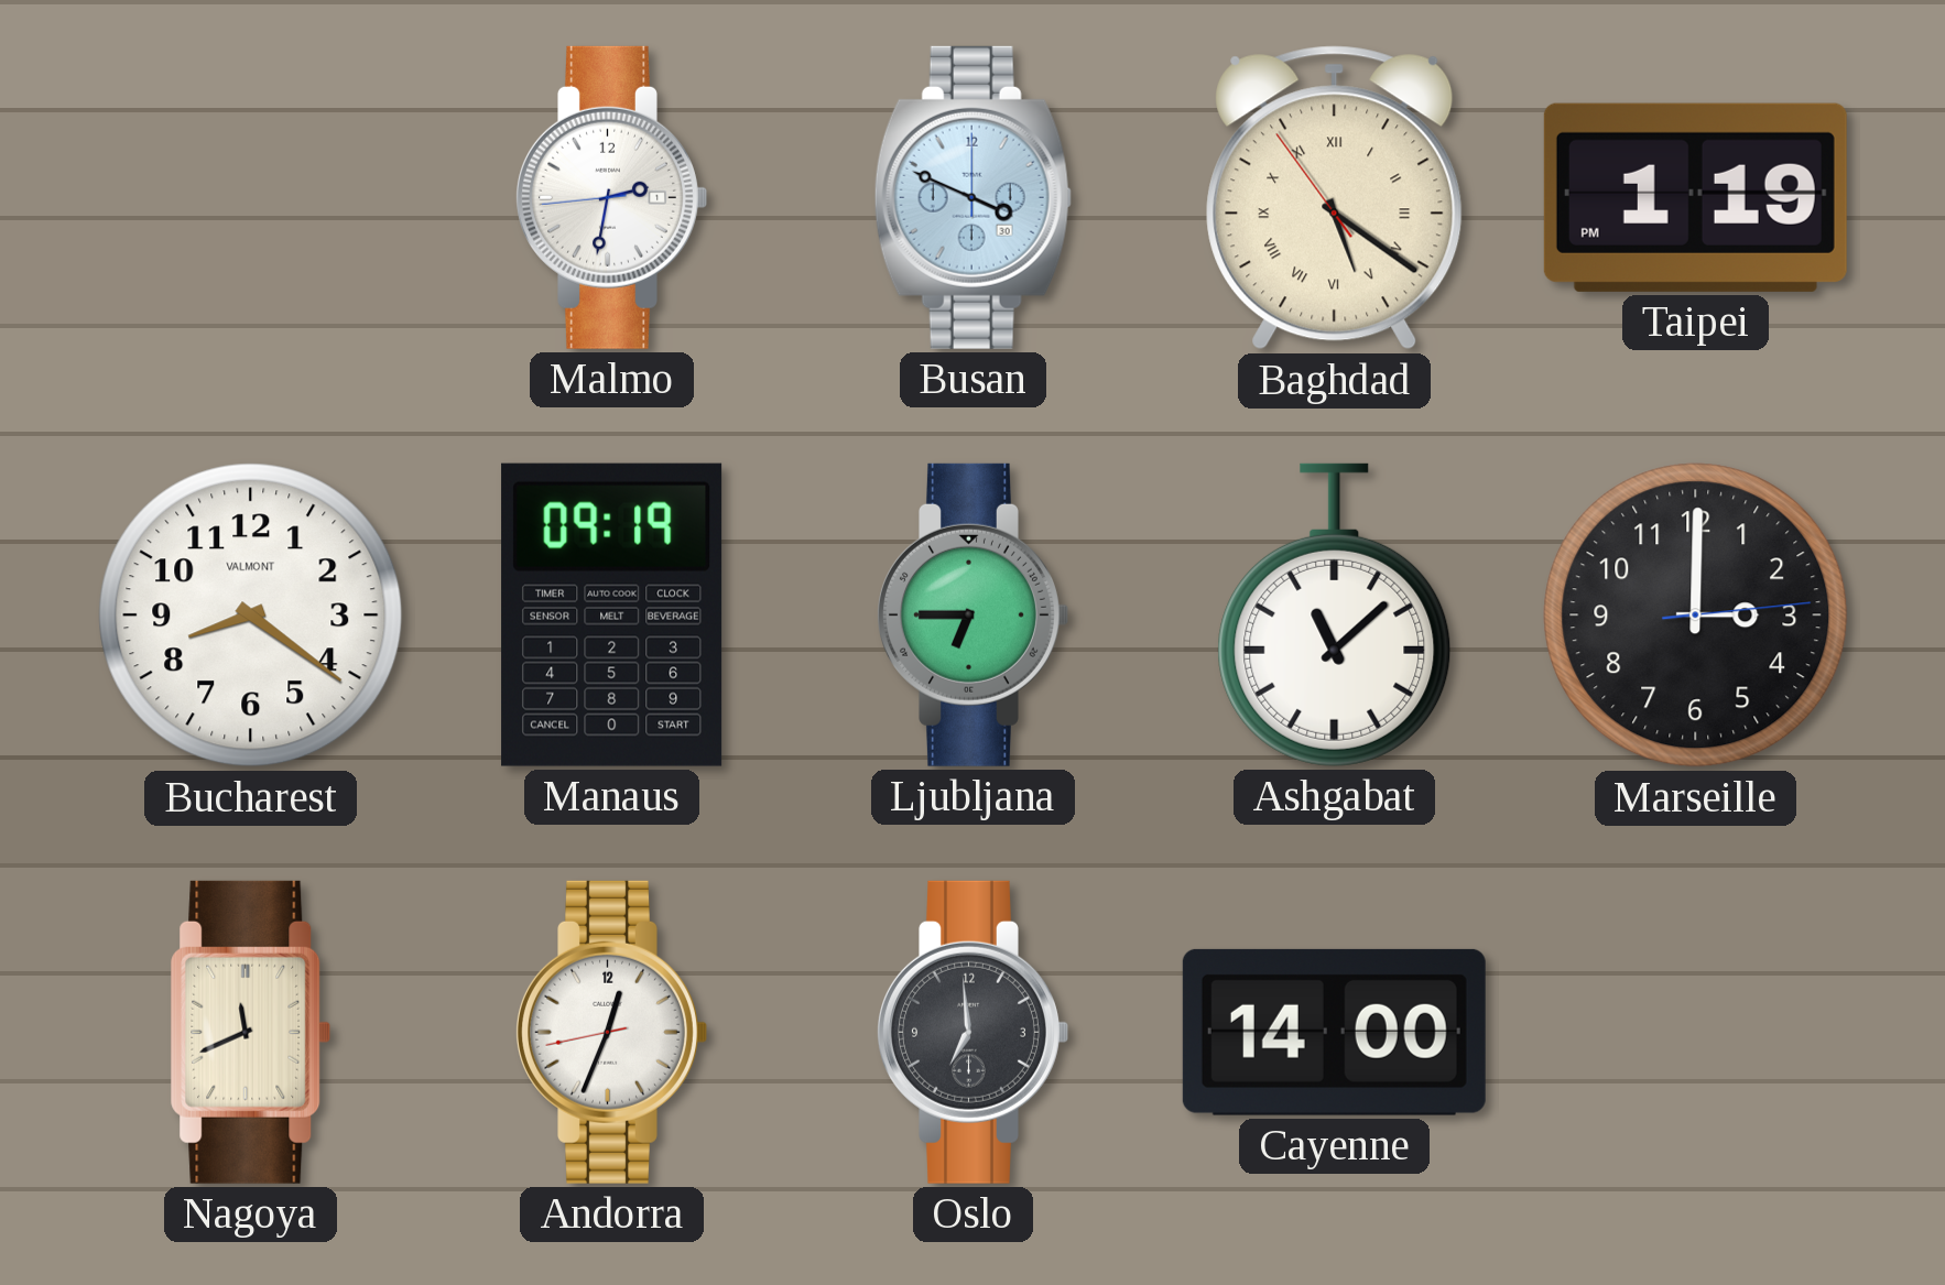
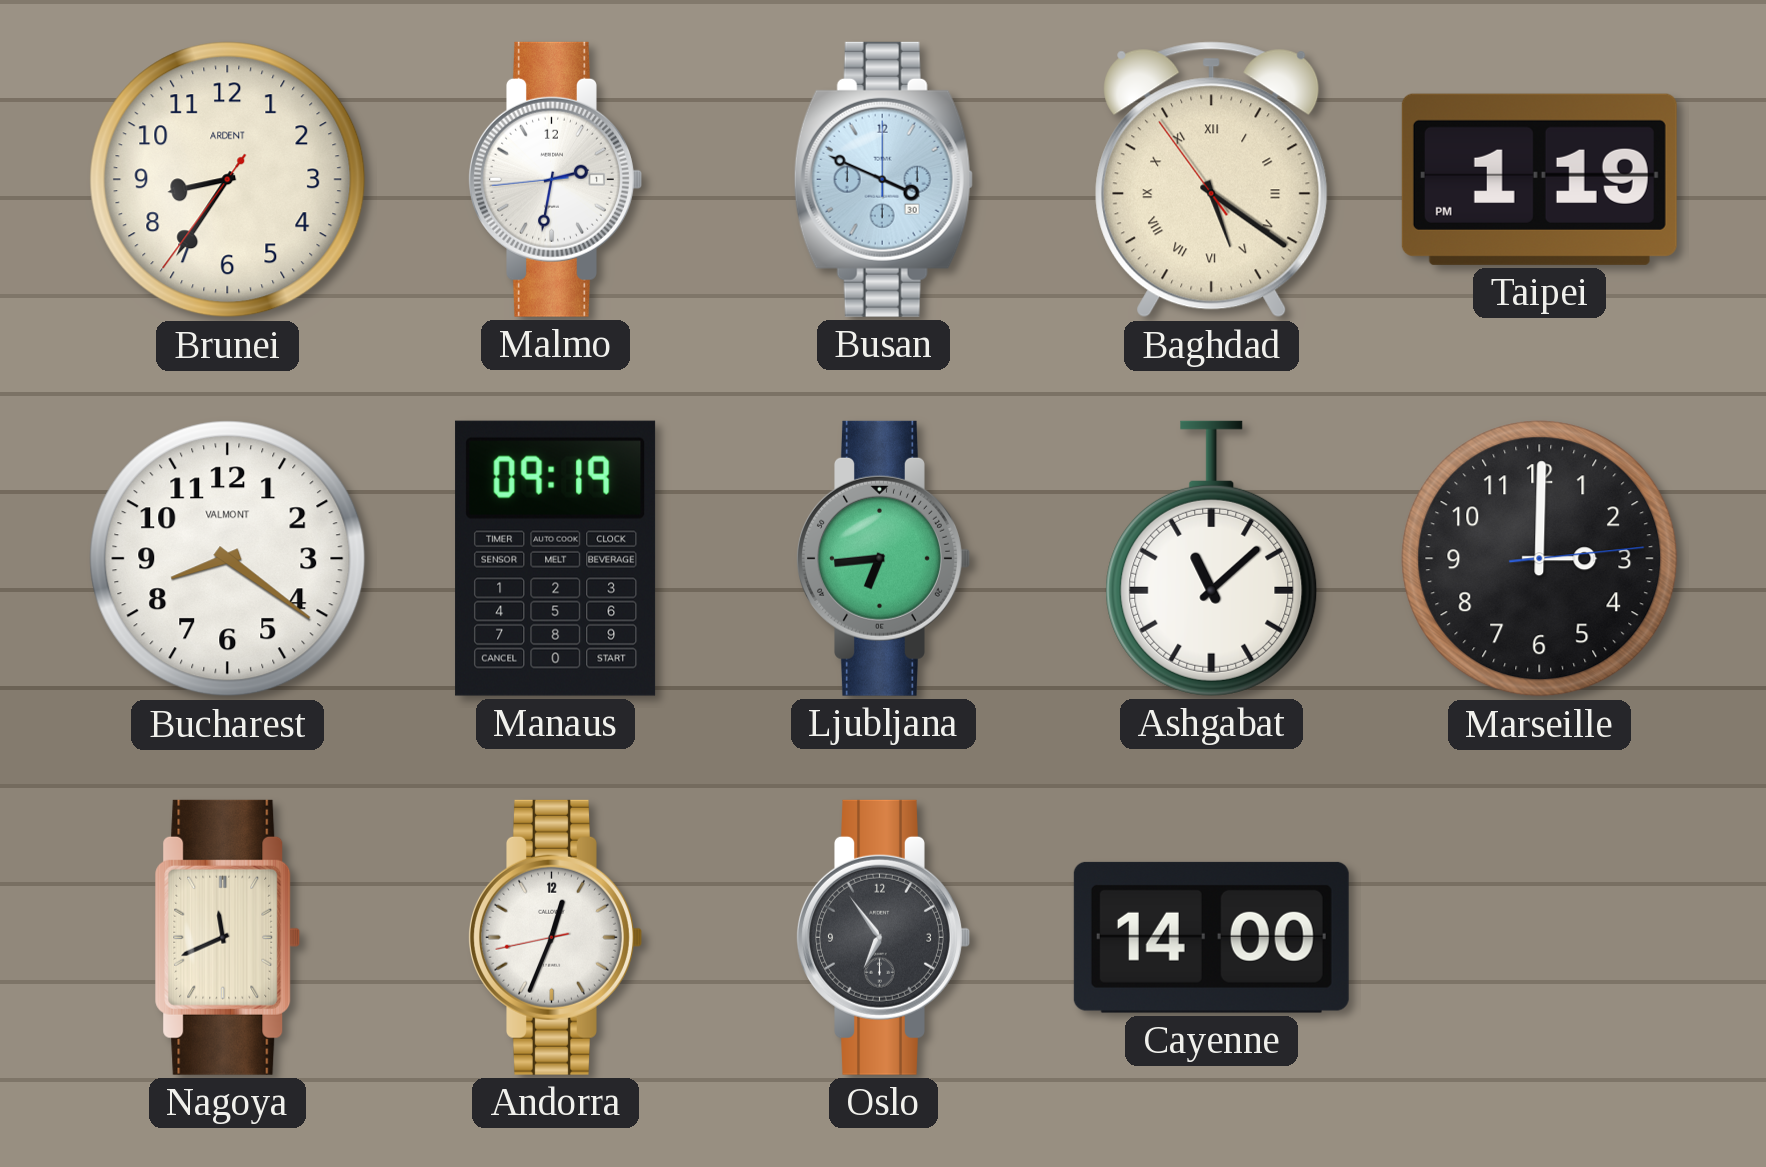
Brunei: none -> 8:35 (228, 180)
Ljubljana: 6:45 -> 6:44 (884, 558)
Oslo: 6:59 -> 6:54 (884, 937)
